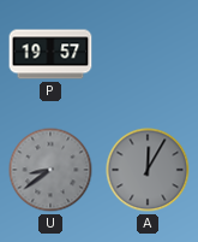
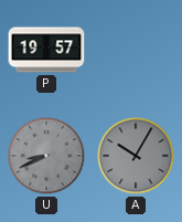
U: 8:39 -> 8:41 (46, 156)
A: 12:05 -> 10:05 (136, 156)
